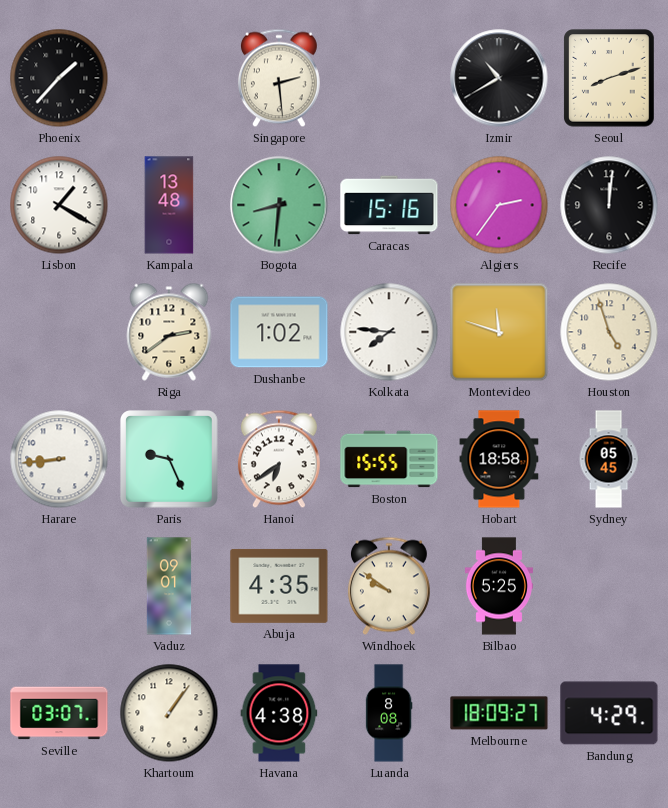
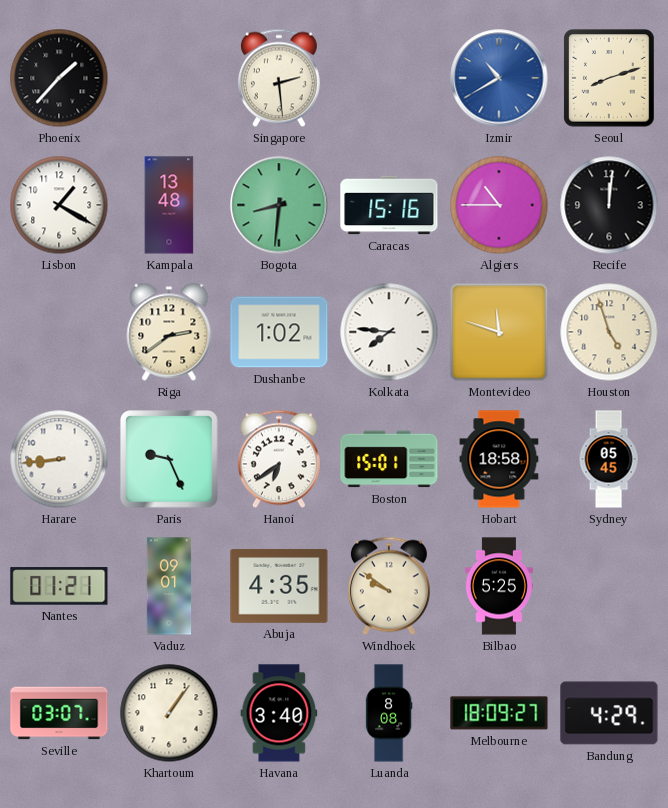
Izmir dial: black -> blue (499, 78)
Algiers: 2:36 -> 10:45 (499, 205)
Boston: 15:55 -> 15:01 (389, 459)
Nantes: none -> 01:21 (59, 586)
Havana: 4:38 -> 3:40 (279, 713)
